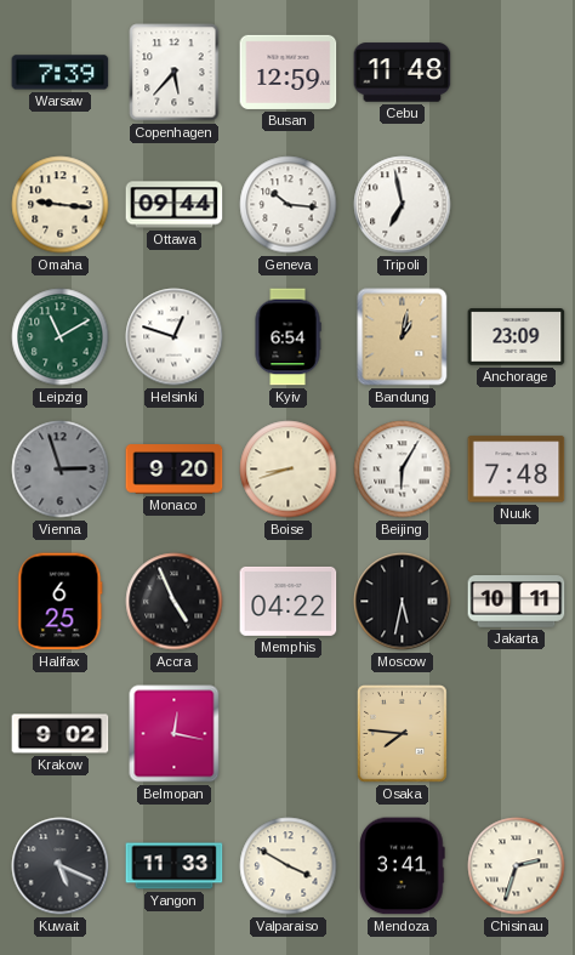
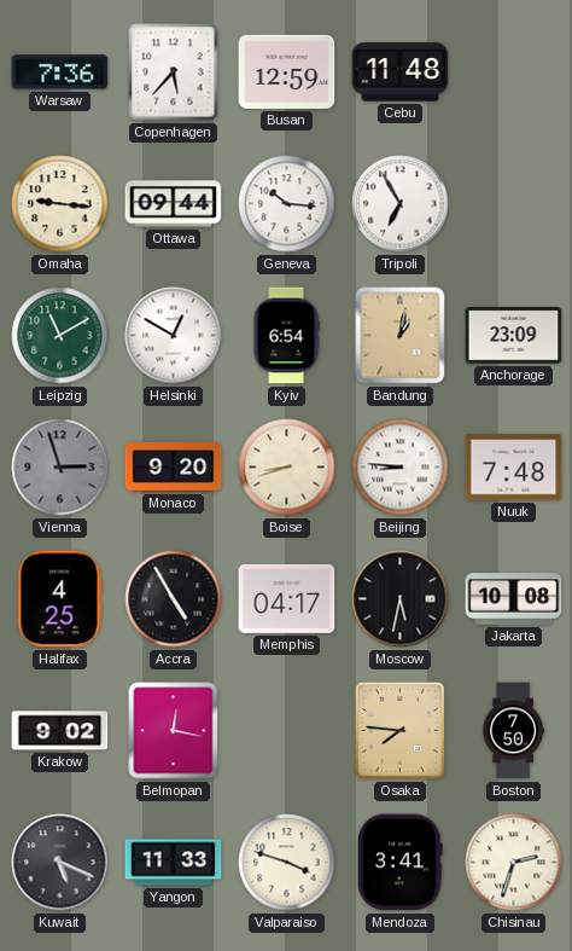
Warsaw: 7:39 -> 7:36 (60, 73)
Tripoli: 6:58 -> 6:55 (401, 204)
Helsinki: 12:48 -> 12:50 (174, 336)
Beijing: 6:05 -> 8:46 (401, 468)
Halifax: 6:25 -> 4:25 (60, 599)
Accra: 4:56 -> 4:55 (174, 599)
Memphis: 04:22 -> 04:17 (287, 598)
Jakarta: 10:11 -> 10:08 (514, 599)
Boston: none -> 7:50 (513, 731)
Valparaiso: 3:50 -> 3:48 (287, 863)
